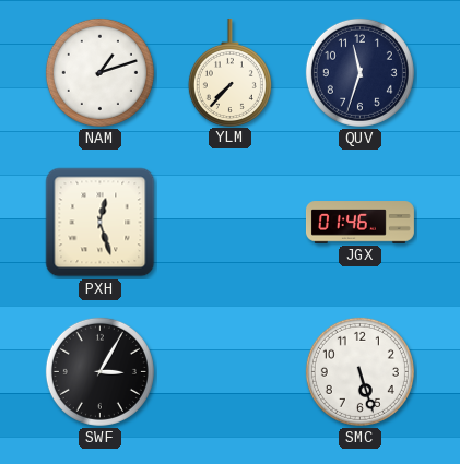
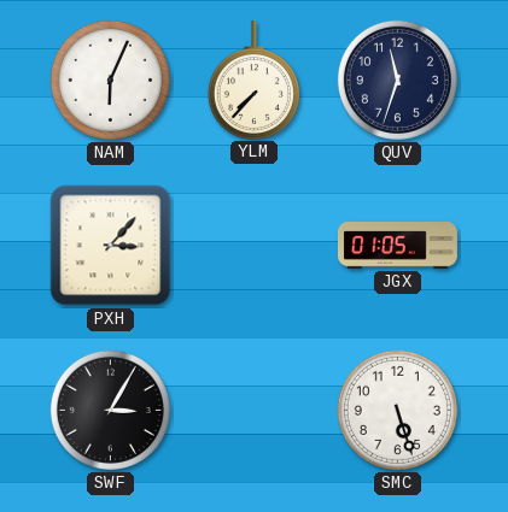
NAM: 1:12 -> 6:04 (110, 80)
PXH: 12:27 -> 3:07 (111, 246)
JGX: 01:46 -> 01:05 (397, 246)
